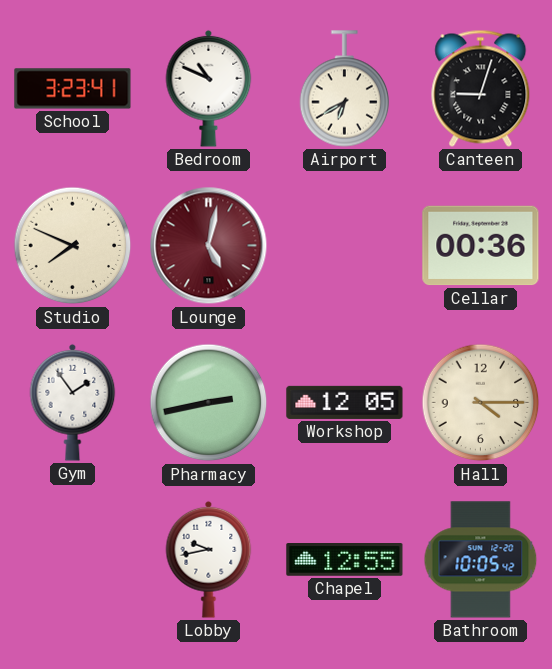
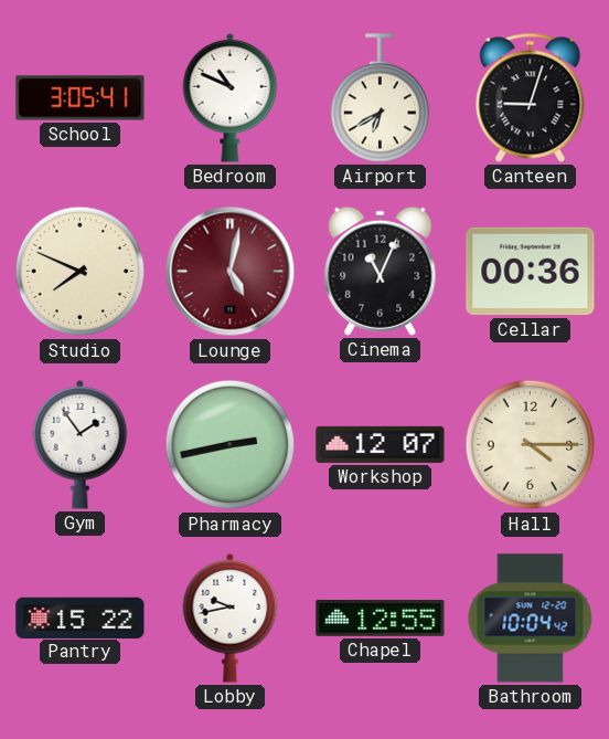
School: 3:23 -> 3:05 (81, 98)
Cinema: none -> 11:04 (381, 271)
Workshop: 12:05 -> 12:07 (381, 444)
Pantry: none -> 15:22 (81, 617)
Bathroom: 10:05 -> 10:04 (531, 619)
